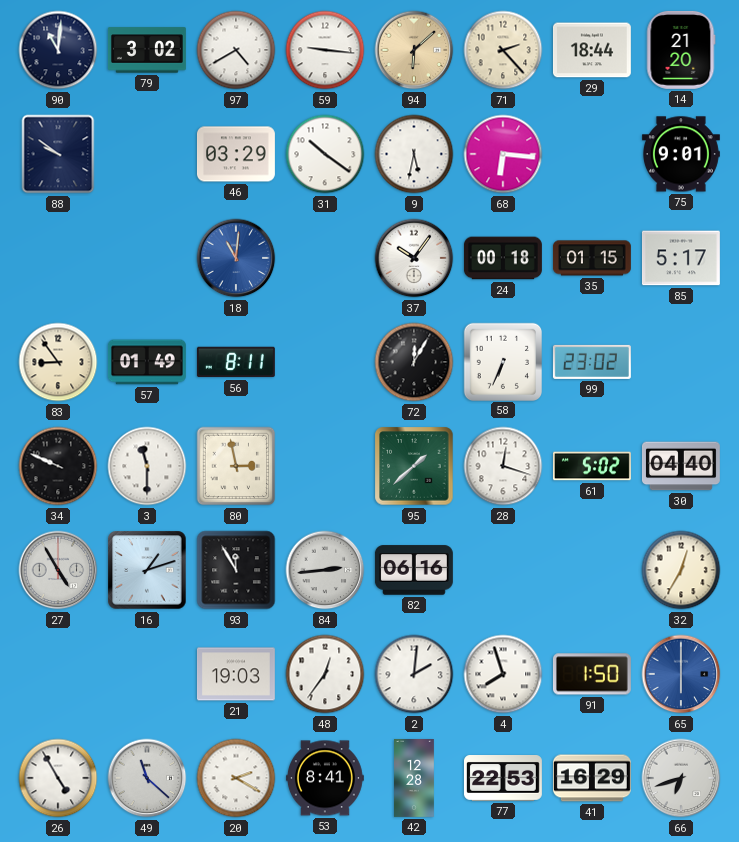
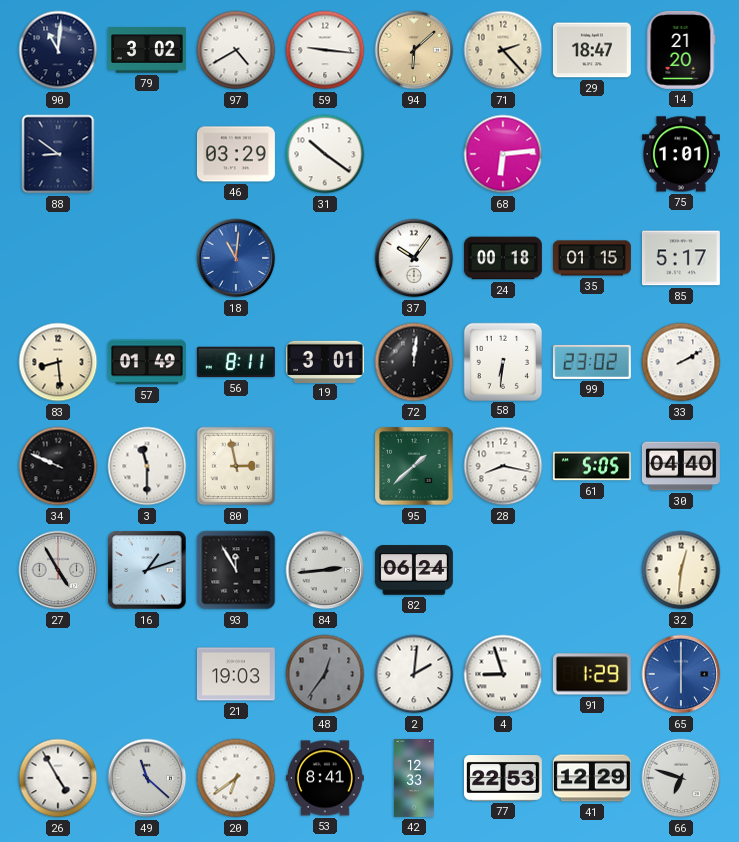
29: 18:44 -> 18:47 (592, 50)
88: 9:51 -> 8:51 (58, 154)
9: 5:32 -> none (414, 154)
68: 6:16 -> 6:14 (503, 154)
75: 9:01 -> 1:01 (681, 154)
83: 8:54 -> 8:29 (58, 362)
19: none -> 3:01 (325, 361)
72: 12:05 -> 12:01 (414, 362)
58: 6:34 -> 6:31 (502, 361)
33: none -> 2:10 (681, 362)
28: 12:18 -> 8:17 (503, 466)
61: 5:02 -> 5:05 (592, 466)
82: 06:16 -> 06:24 (414, 570)
32: 12:35 -> 12:31 (681, 570)
48 dial: white -> grey (325, 674)
4: 7:57 -> 8:57 (503, 674)
91: 1:50 -> 1:29 (592, 674)
20: 2:20 -> 6:39 (236, 778)
42: 12:28 -> 12:33 (415, 779)
41: 16:29 -> 12:29 (592, 778)
66: 6:42 -> 6:48 (681, 778)
